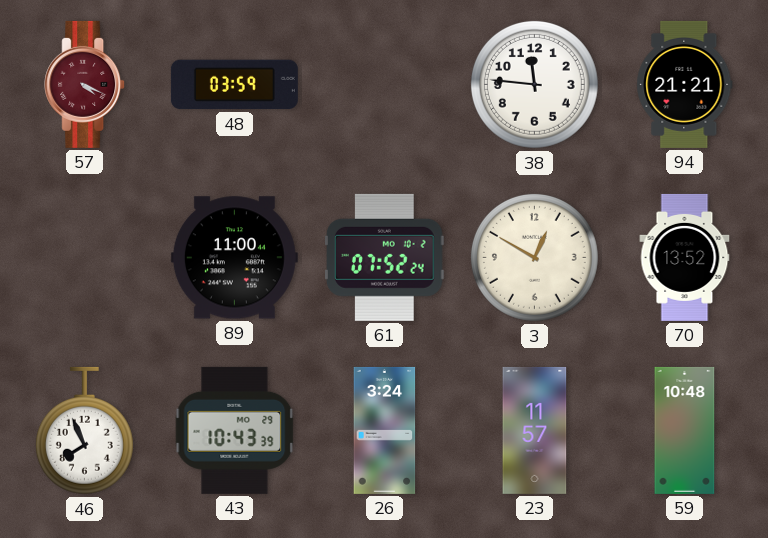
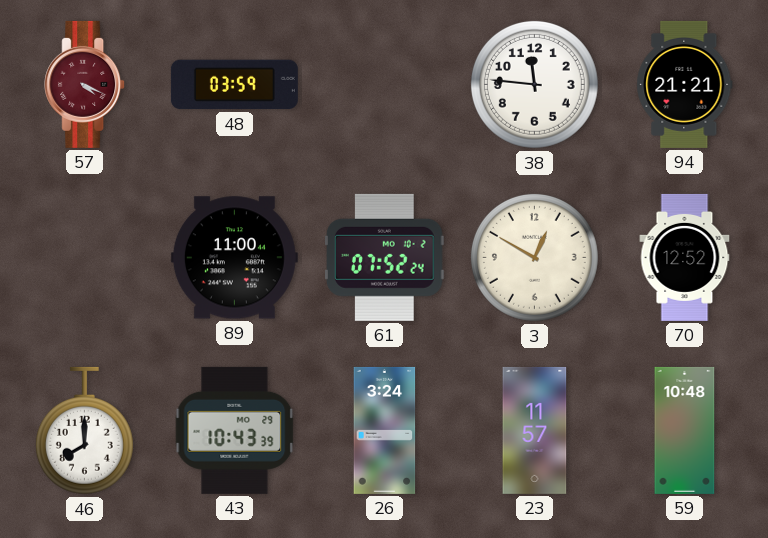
70: 13:52 -> 12:52 (685, 257)
46: 7:56 -> 8:00 (84, 431)
